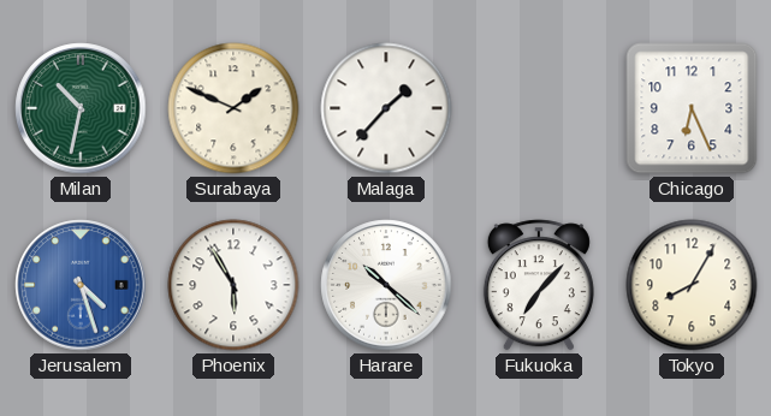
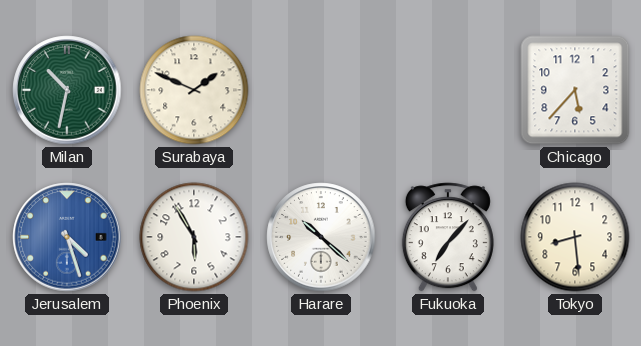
Malaga: 1:37 -> none (386, 108)
Chicago: 6:26 -> 5:37 (575, 90)
Tokyo: 8:05 -> 8:29 (575, 237)
